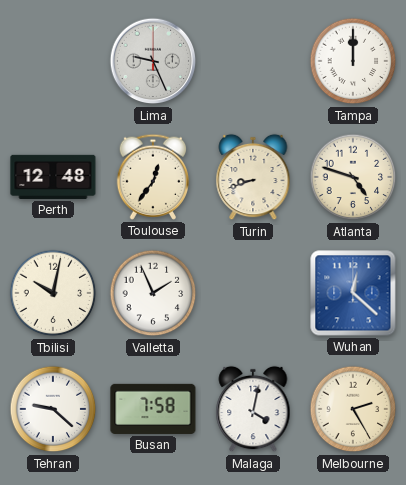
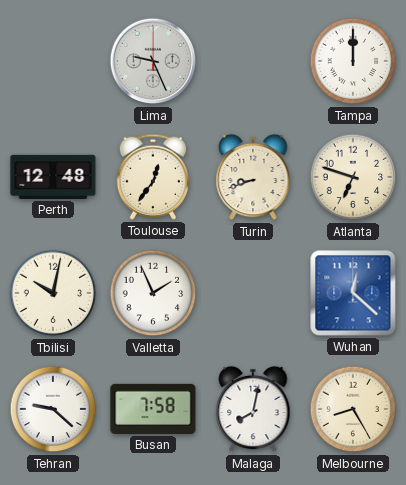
Atlanta: 4:48 -> 6:48 (353, 177)
Malaga: 4:02 -> 8:02 (253, 409)
Melbourne: 2:25 -> 8:25 (353, 409)
